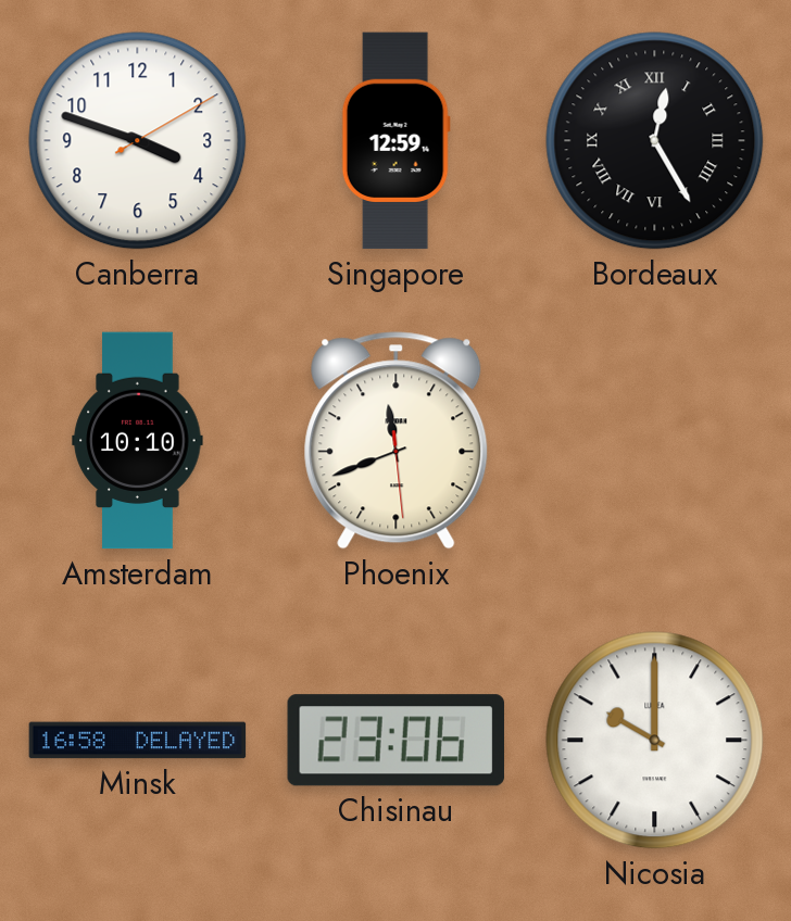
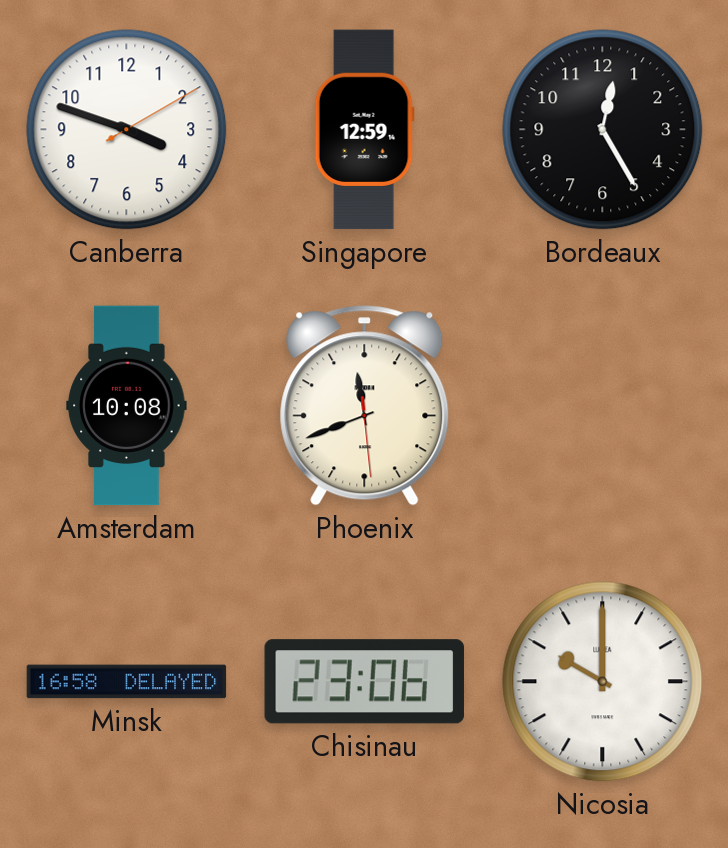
Bordeaux numerals: Roman -> Arabic (603, 130)
Amsterdam: 10:10 -> 10:08 (127, 406)
